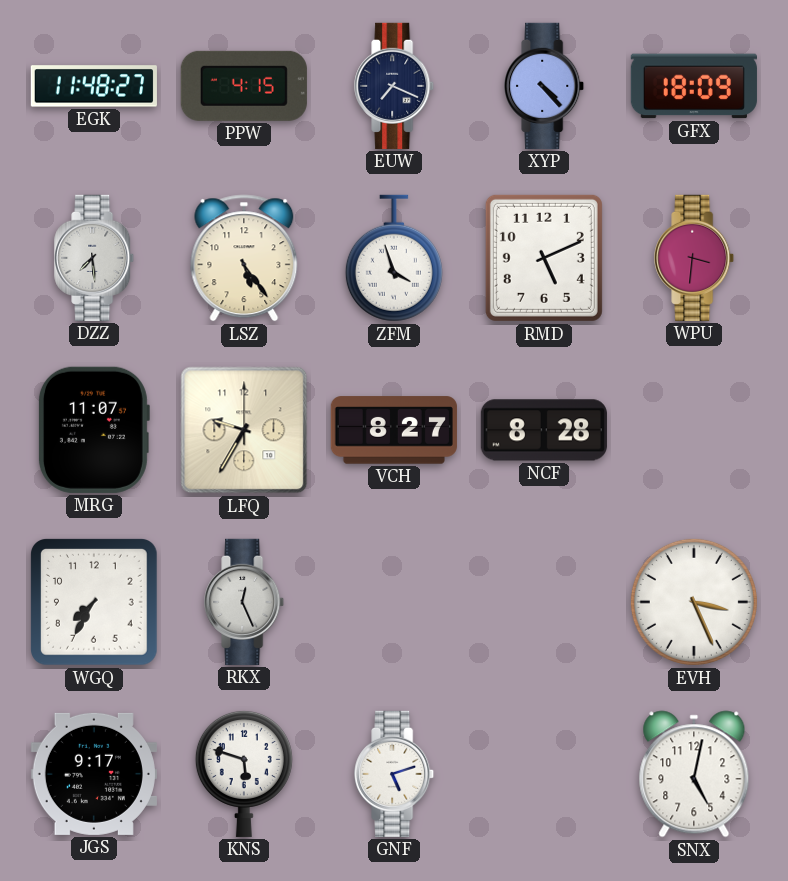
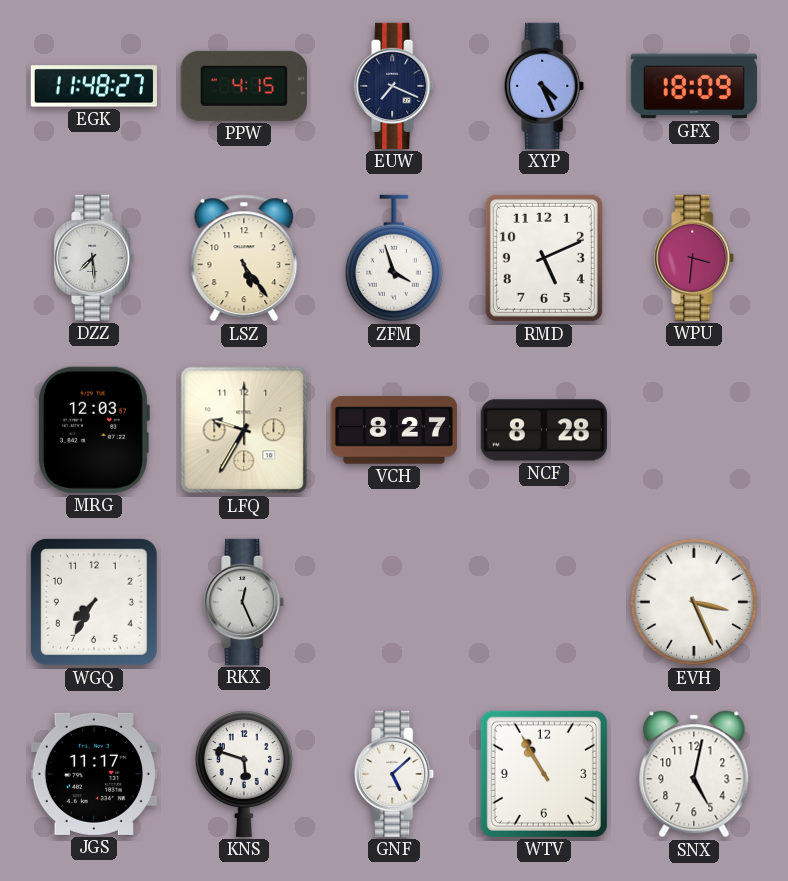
XYP: 4:23 -> 4:26 (545, 86)
MRG: 11:07 -> 12:03 (93, 430)
JGS: 9:17 -> 11:17 (94, 774)
GNF: 5:12 -> 5:08 (395, 774)
WTV: none -> 10:55 (544, 774)
